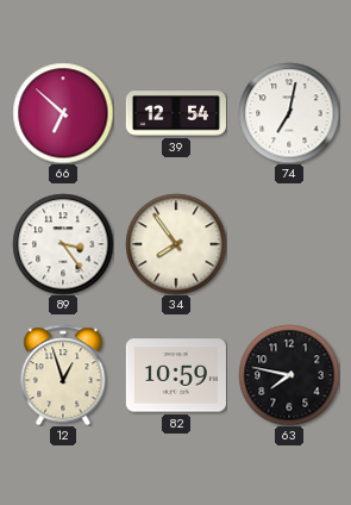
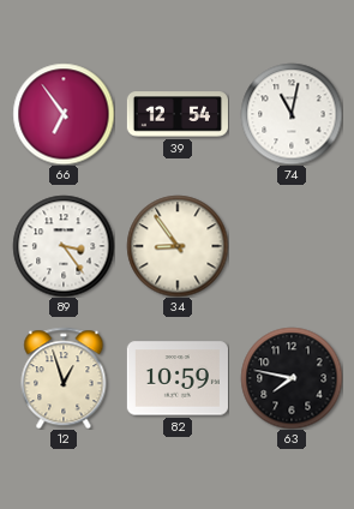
66: 6:52 -> 6:54 (64, 114)
74: 7:02 -> 11:02 (292, 114)
34: 7:54 -> 8:54 (178, 246)
